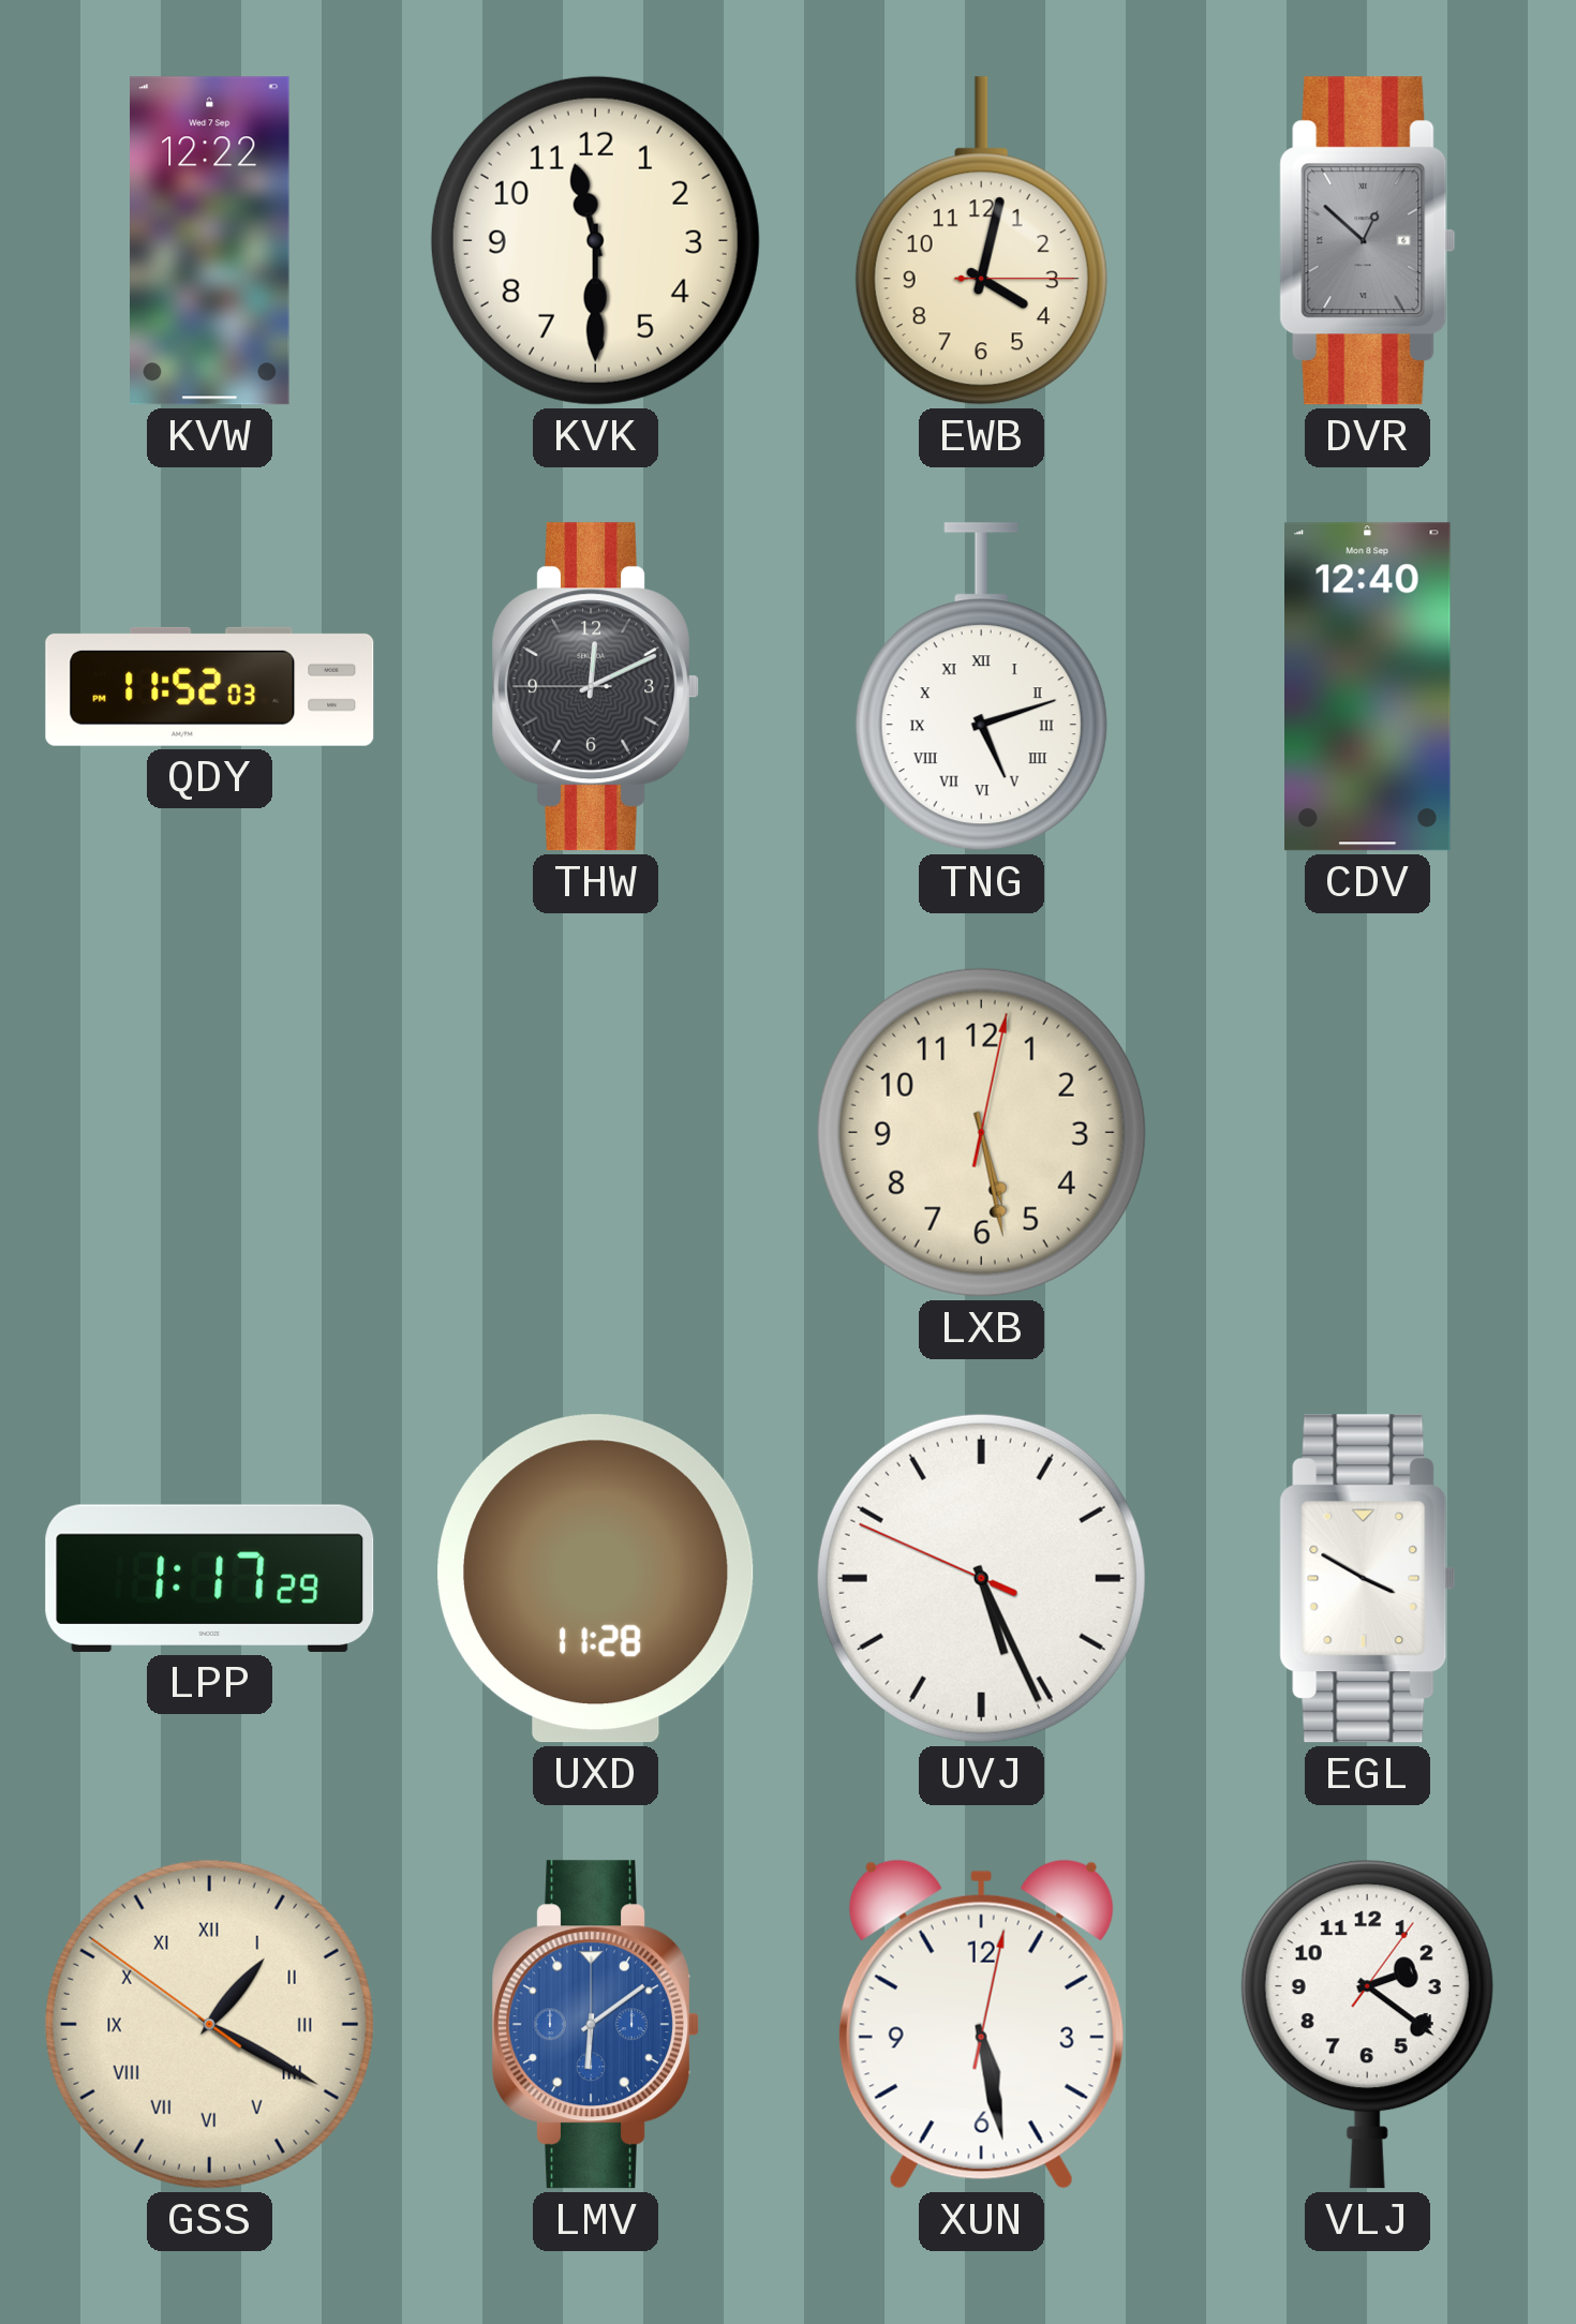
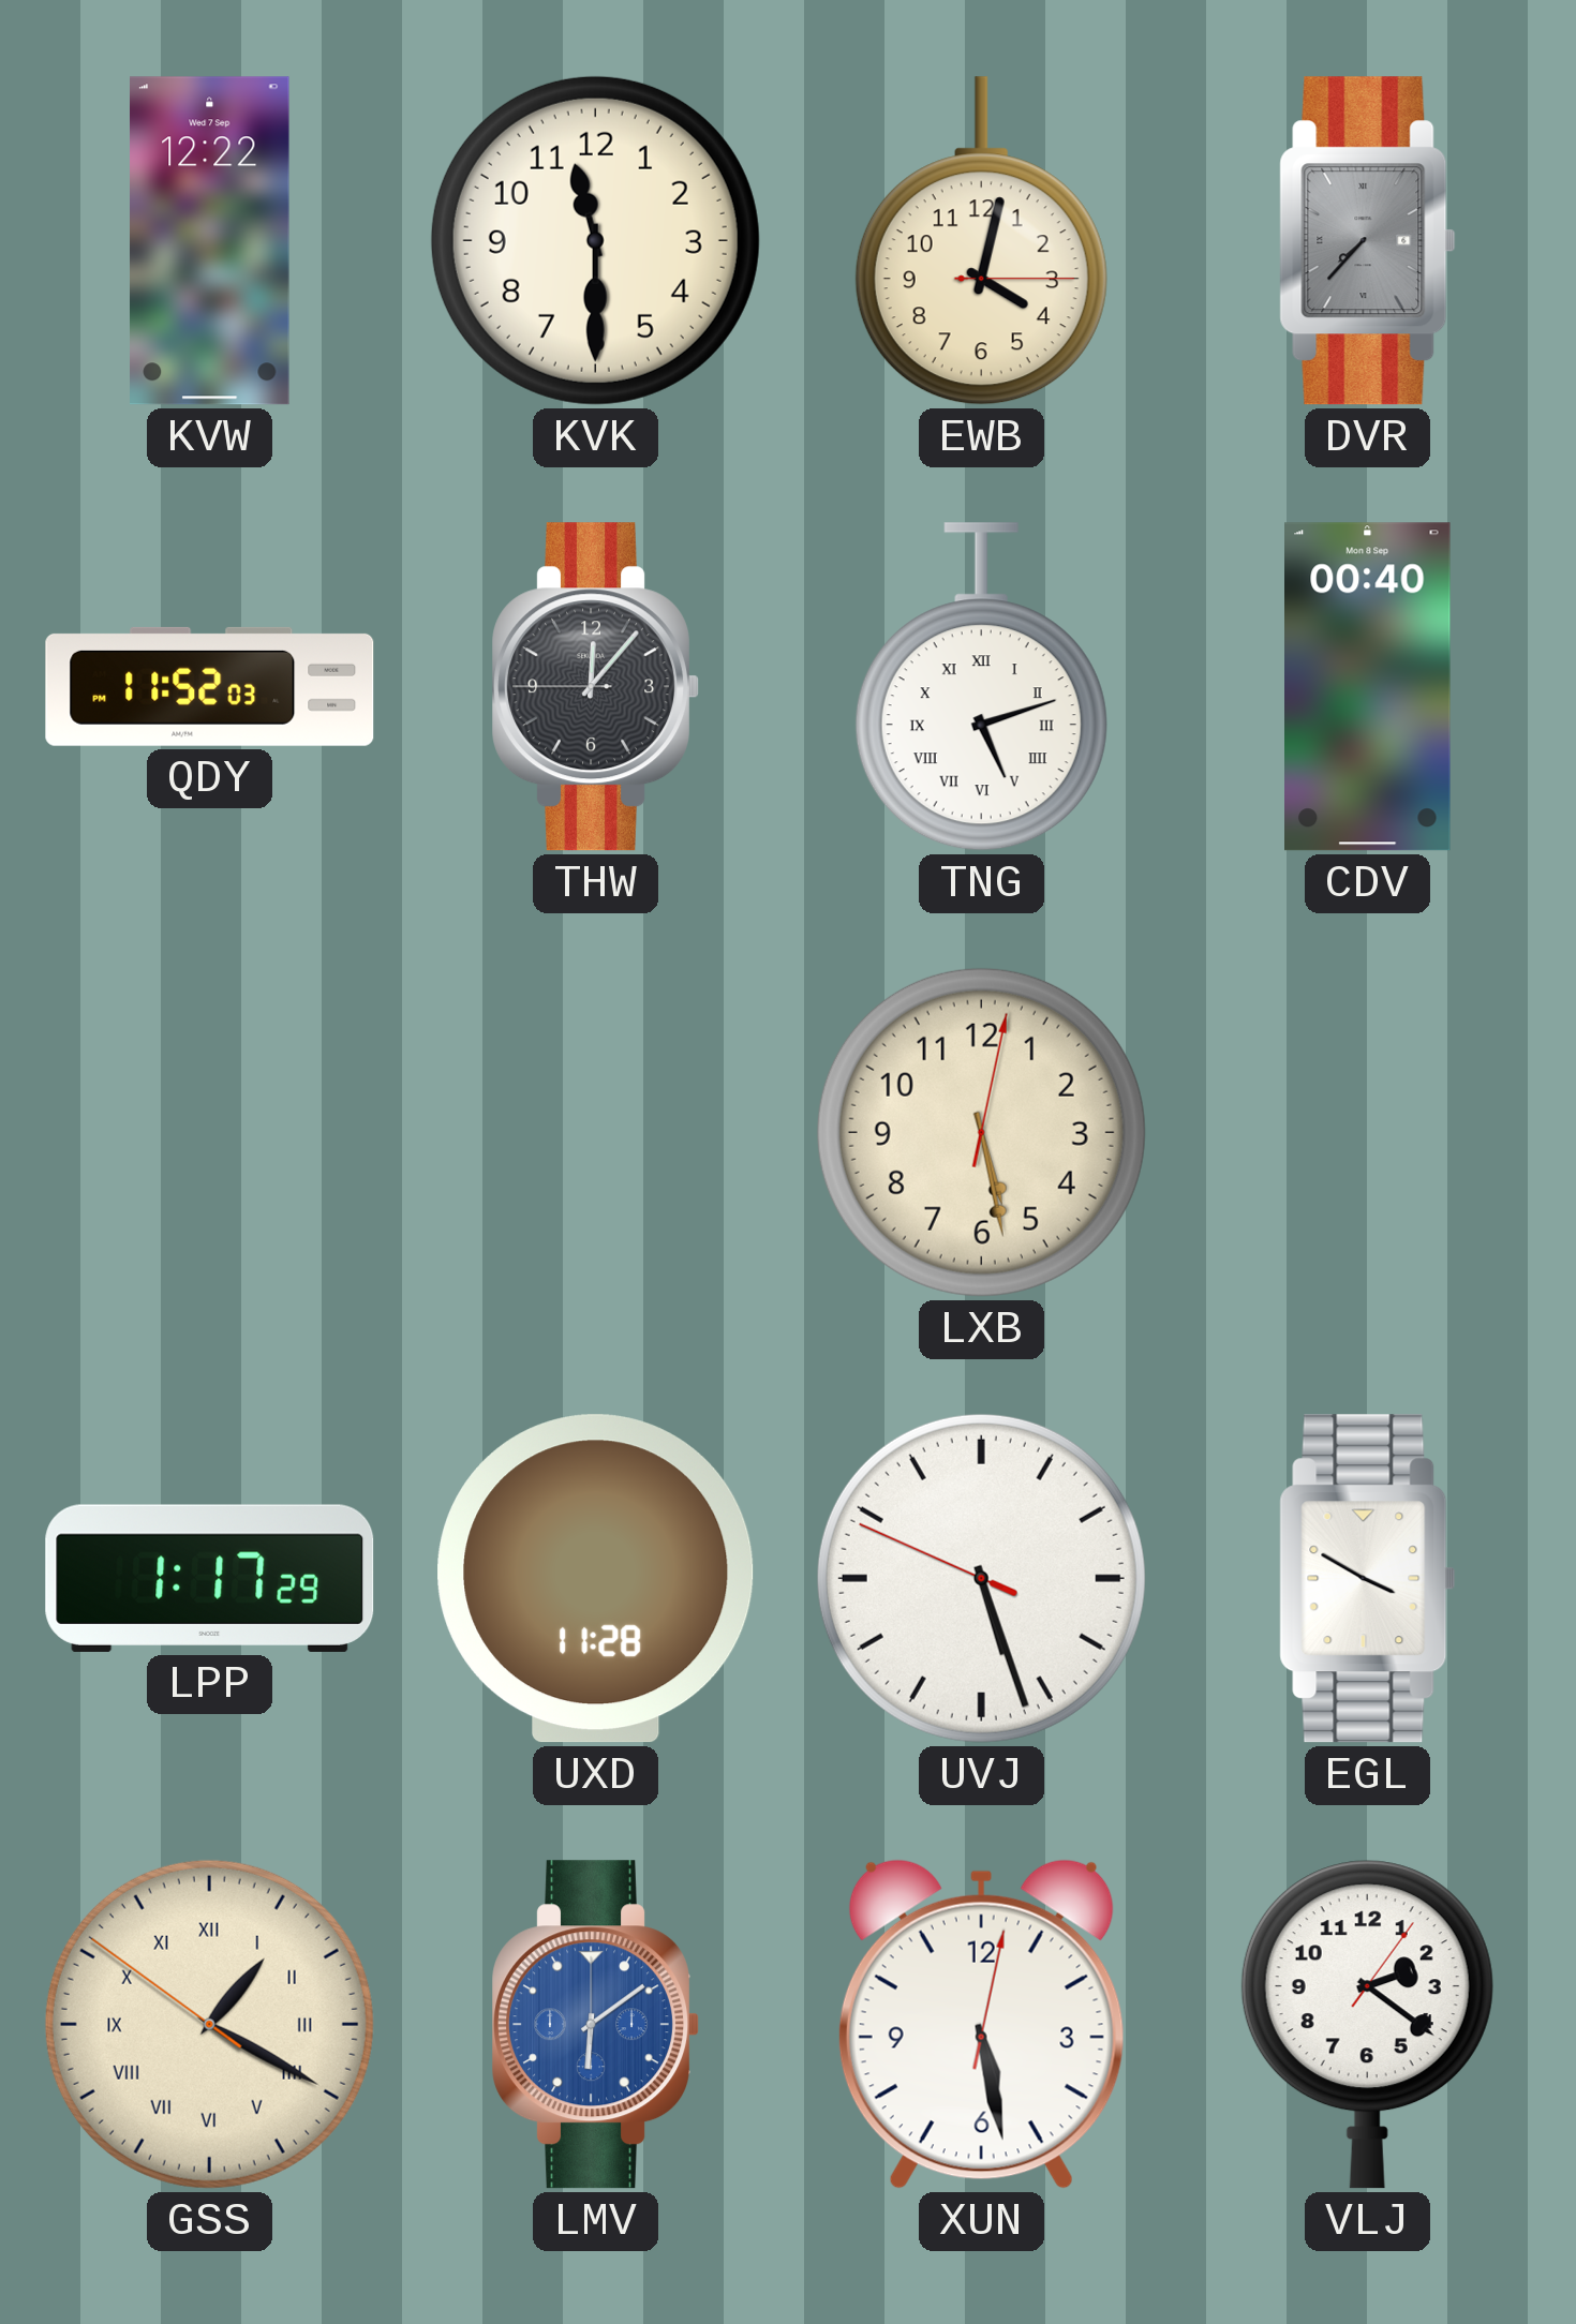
DVR: 12:52 -> 7:37 (1368, 241)
THW: 12:10 -> 12:06 (595, 687)
CDV: 12:40 -> 00:40 (1368, 687)
UVJ: 5:25 -> 5:26 (981, 1578)
